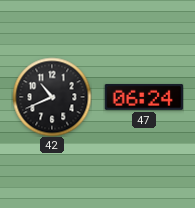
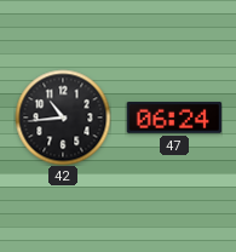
42: 10:41 -> 10:44 (63, 118)
